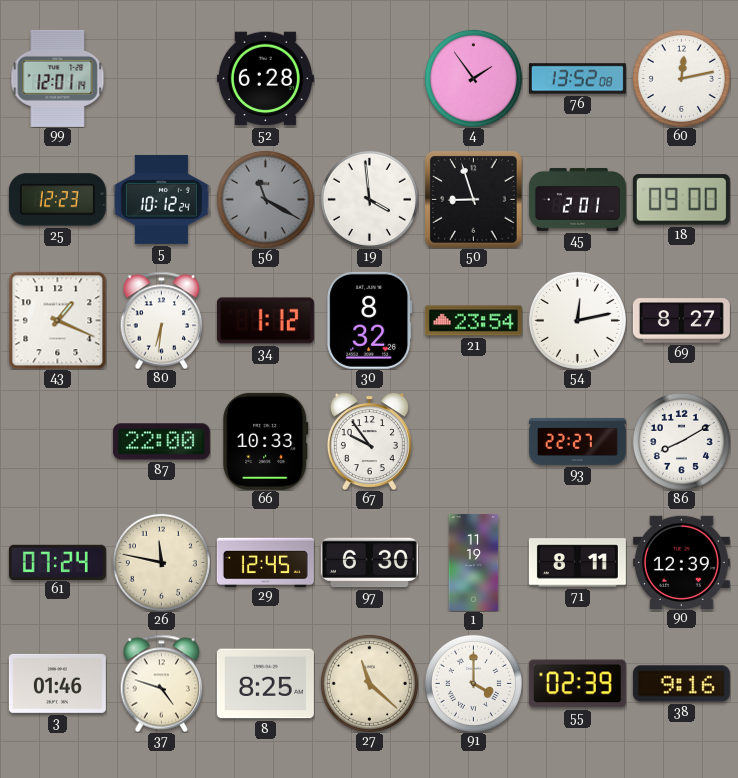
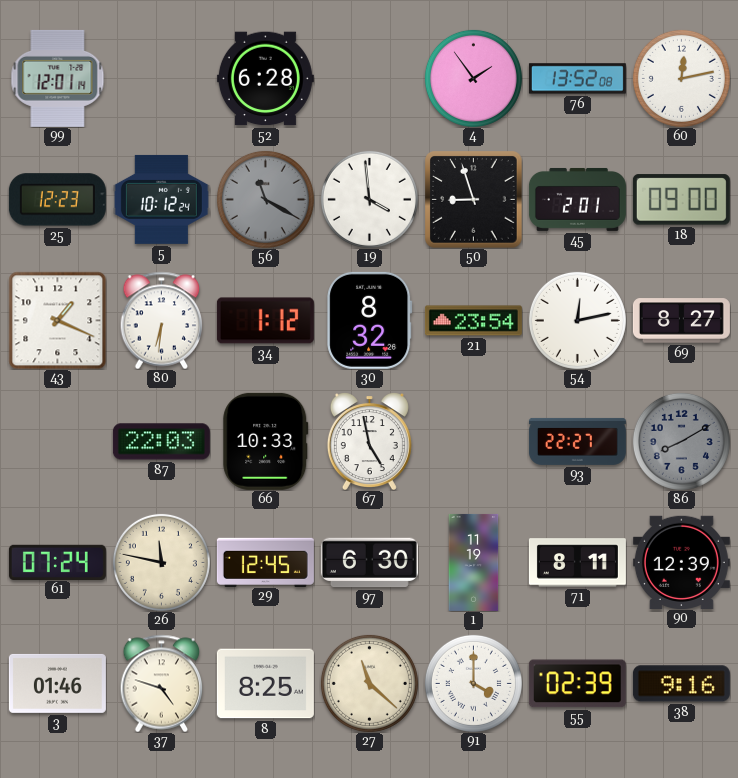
87: 22:00 -> 22:03 (161, 442)
67: 9:54 -> 4:58 (369, 441)
86 dial: white -> grey (681, 441)
